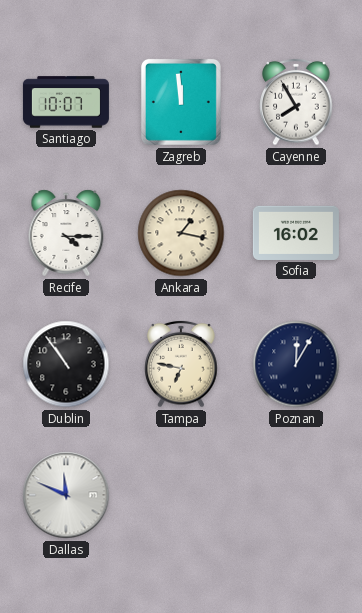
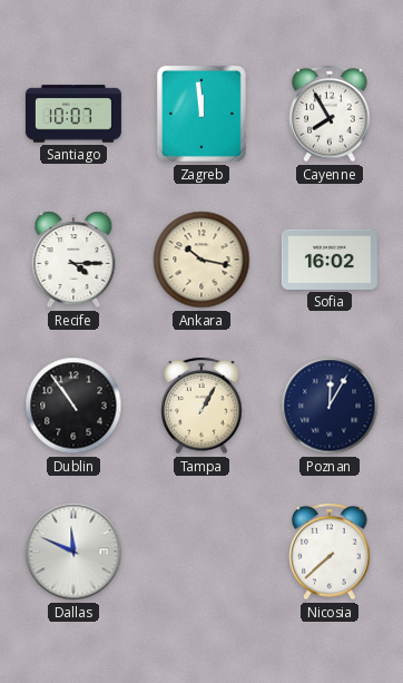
Ankara: 1:17 -> 10:17 (202, 260)
Tampa: 6:47 -> 1:05 (202, 406)
Nicosia: none -> 7:38 (330, 552)
